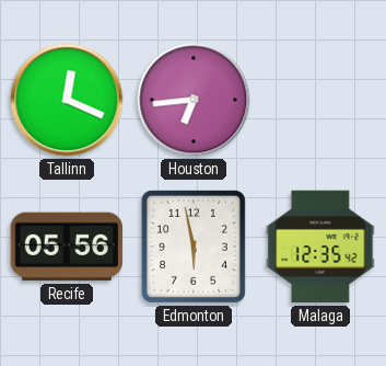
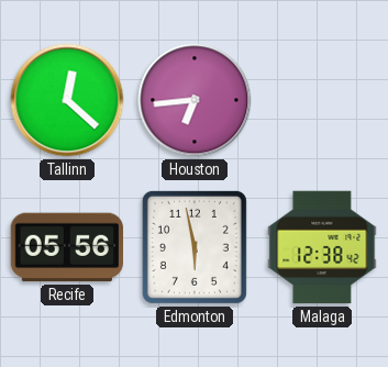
Tallinn: 12:19 -> 12:22 (67, 100)
Malaga: 12:35 -> 12:38 (322, 247)
